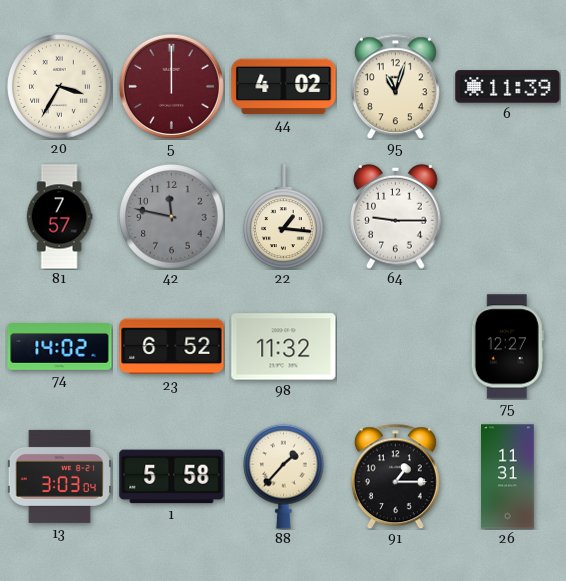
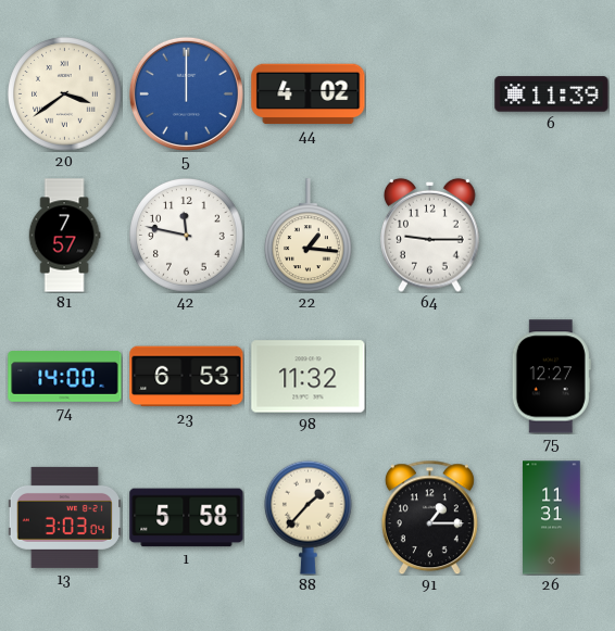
20: 3:35 -> 3:39 (65, 94)
5 dial: burgundy -> blue (186, 93)
95: 11:03 -> none (395, 86)
42 dial: grey -> white (187, 236)
74: 14:02 -> 14:00 (65, 377)
23: 6:52 -> 6:53 (187, 377)
